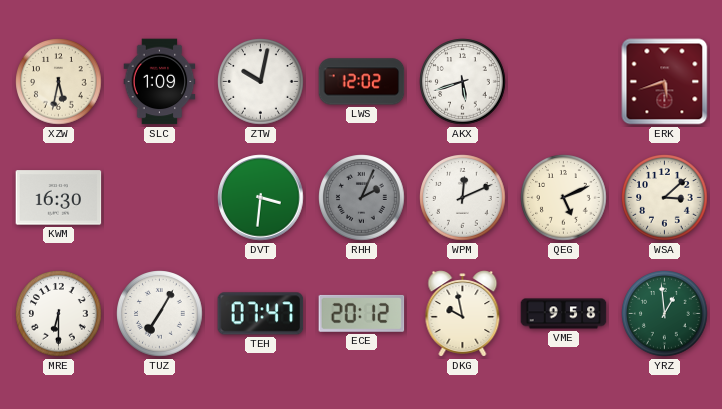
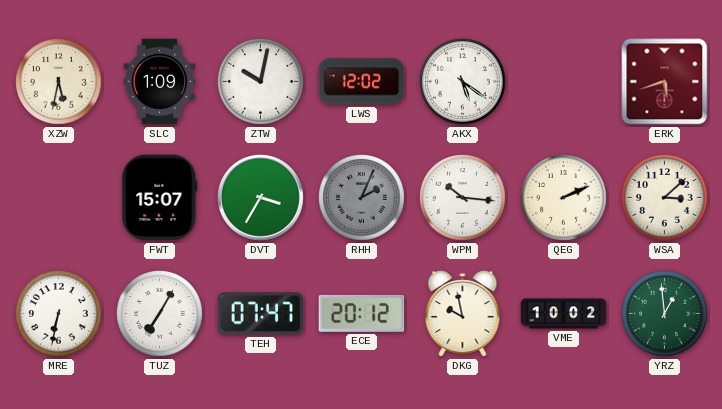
AKX: 5:42 -> 5:21 (463, 82)
KWM: 16:30 -> none (59, 198)
FWT: none -> 15:07 (160, 198)
DVT: 3:31 -> 3:35 (261, 198)
WPM: 12:11 -> 10:16 (463, 198)
QEG: 5:11 -> 2:11 (564, 198)
MRE: 6:30 -> 6:32 (59, 314)
VME: 9:58 -> 10:02 (564, 314)
